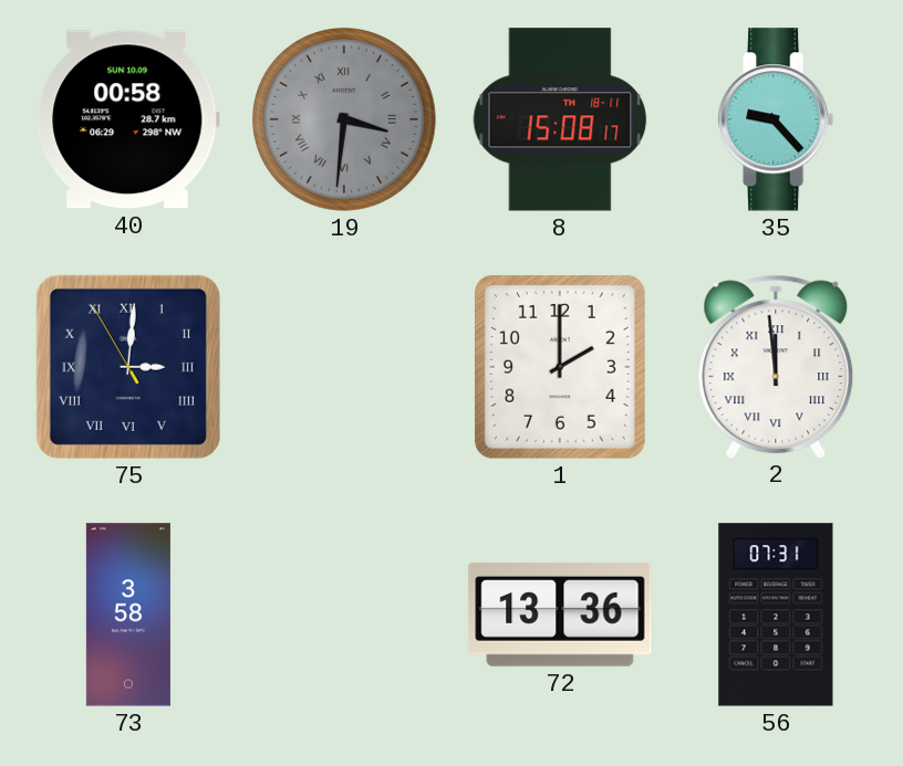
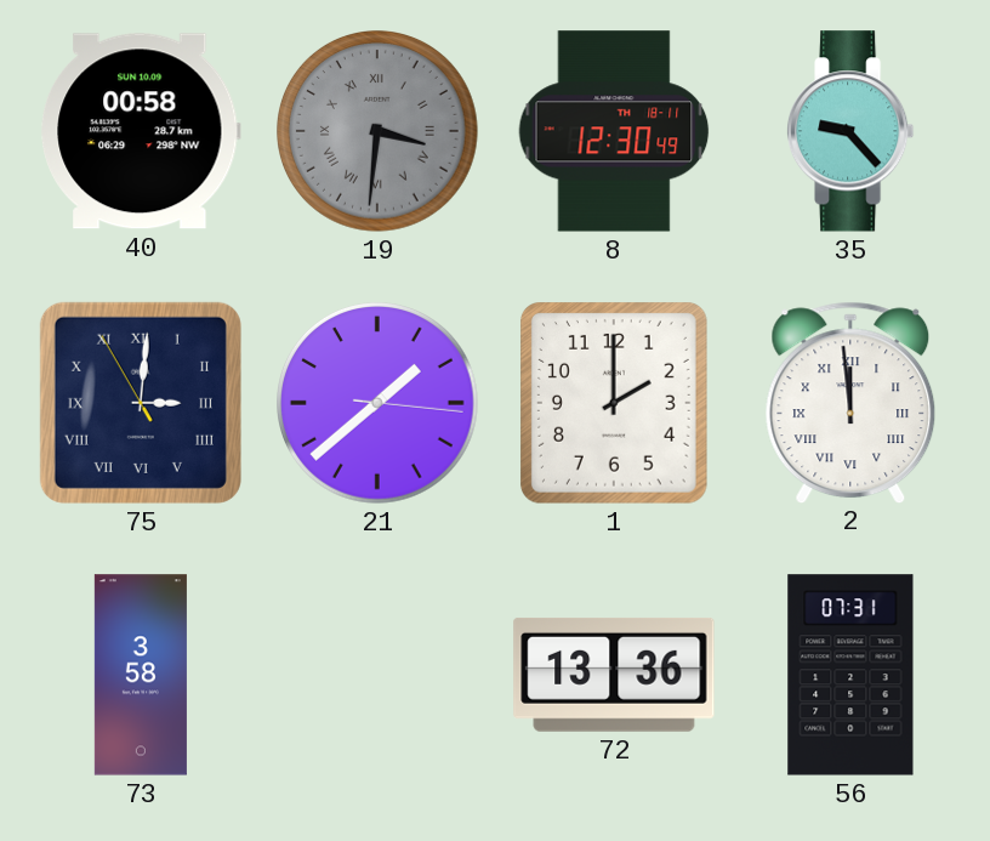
8: 15:08 -> 12:30 (614, 131)
21: none -> 1:38 (379, 404)
